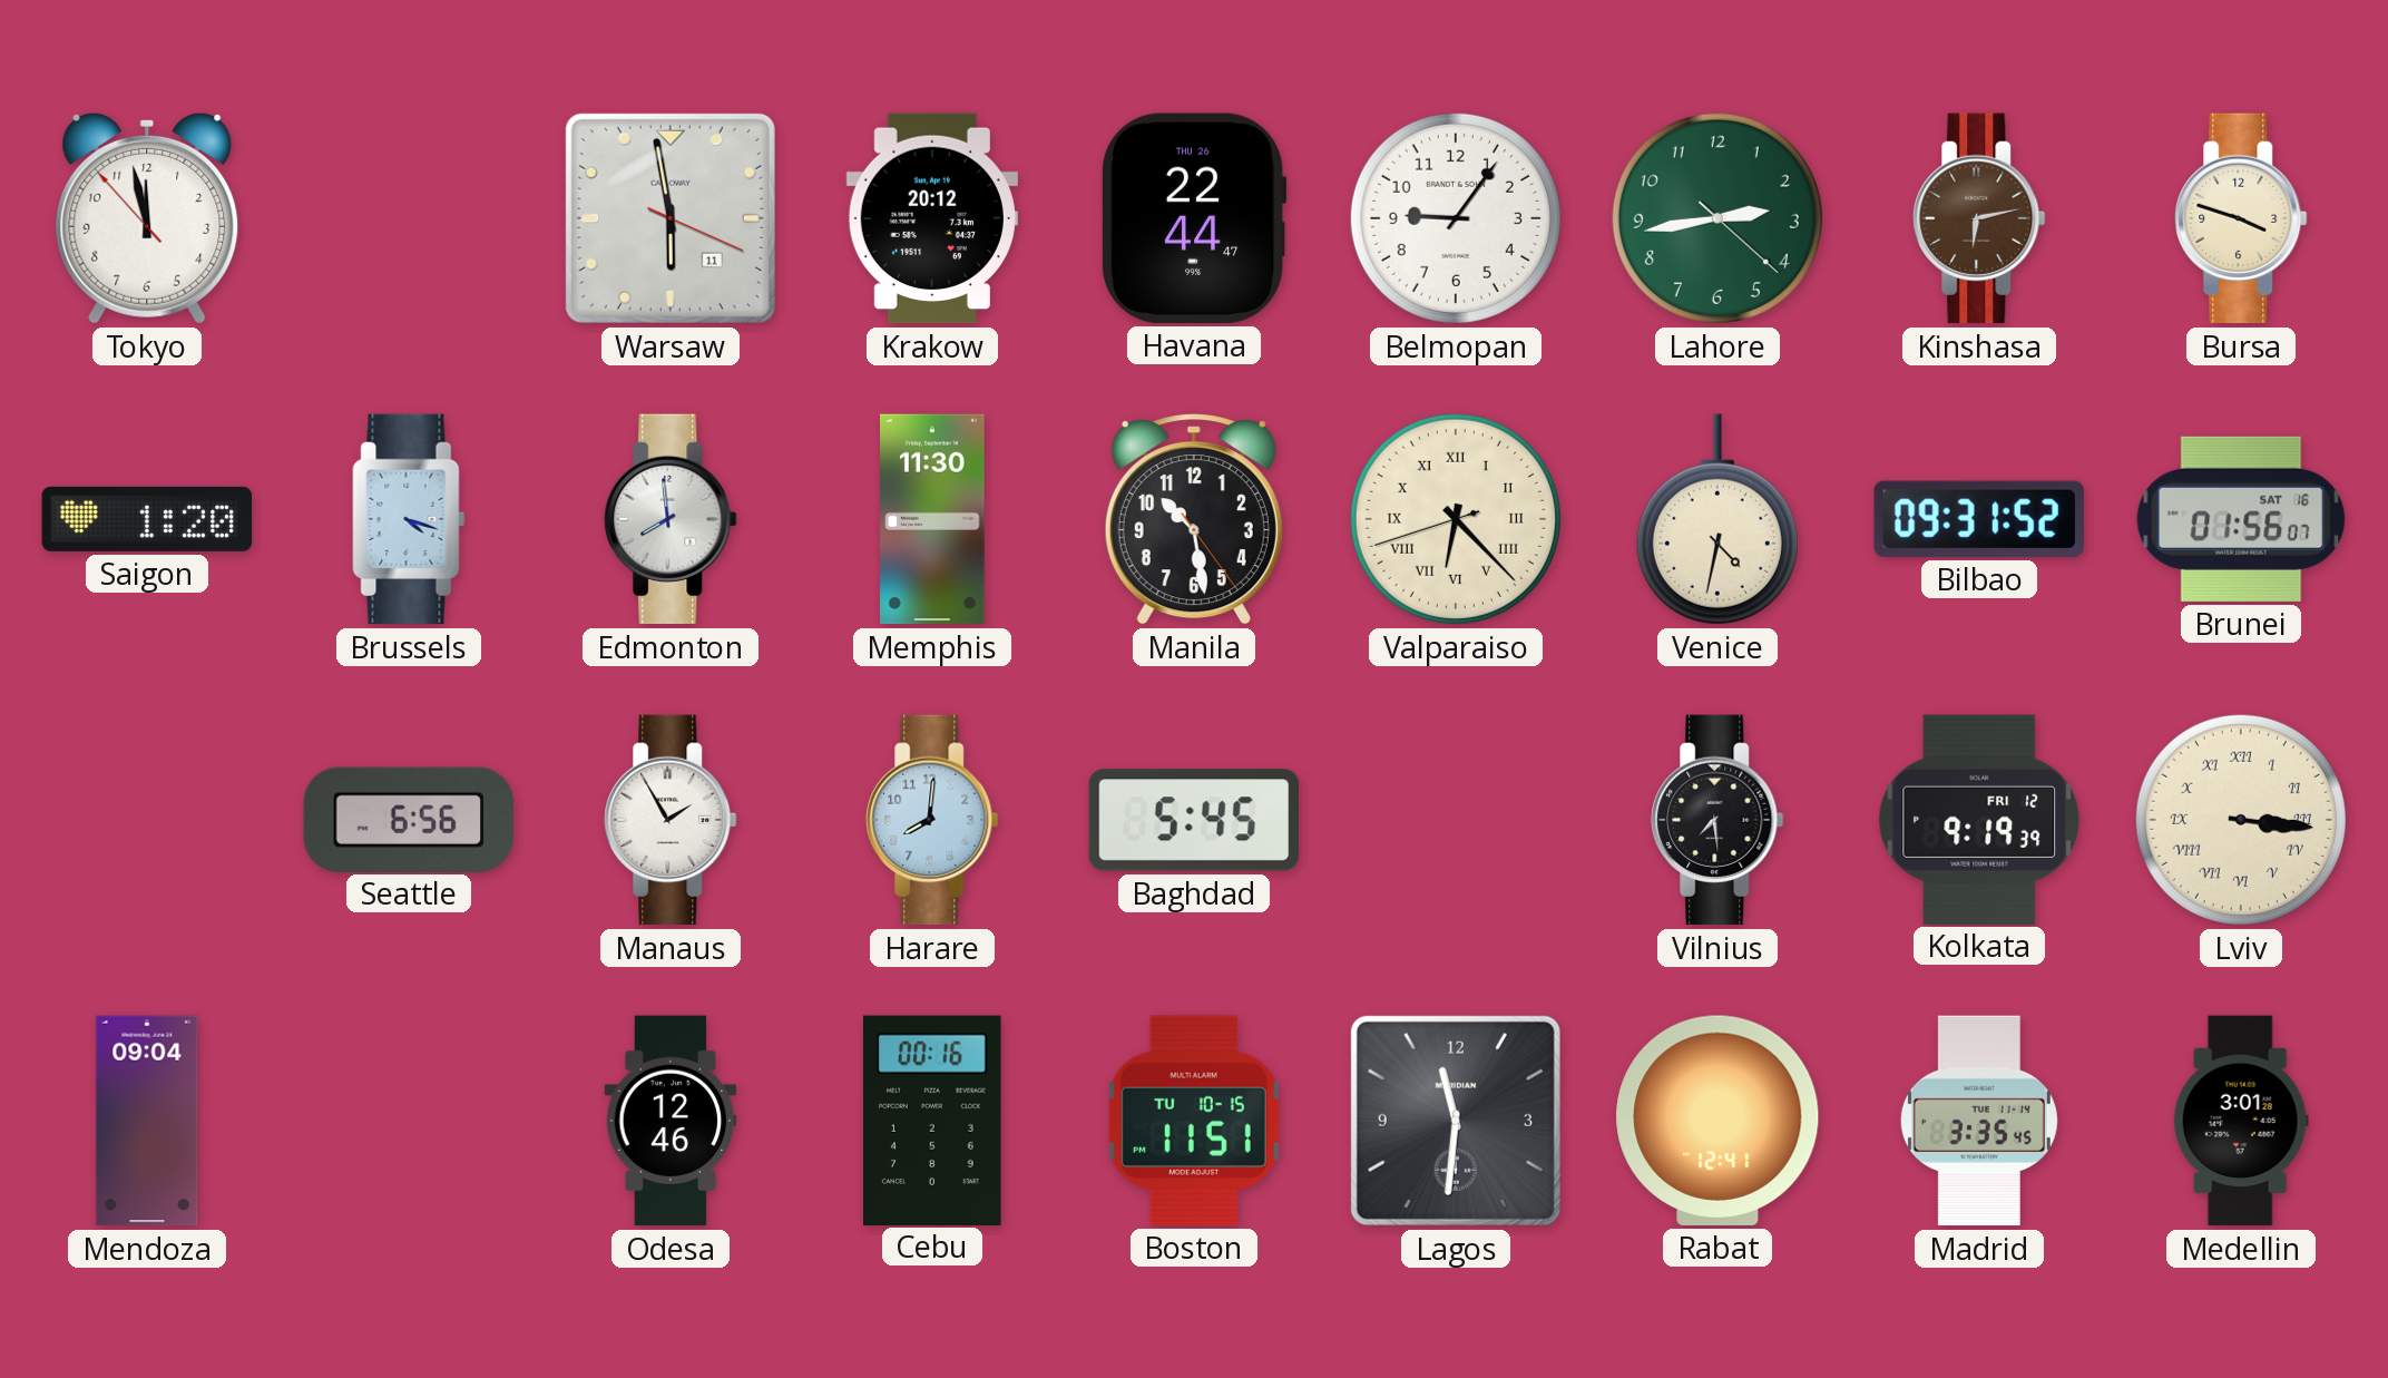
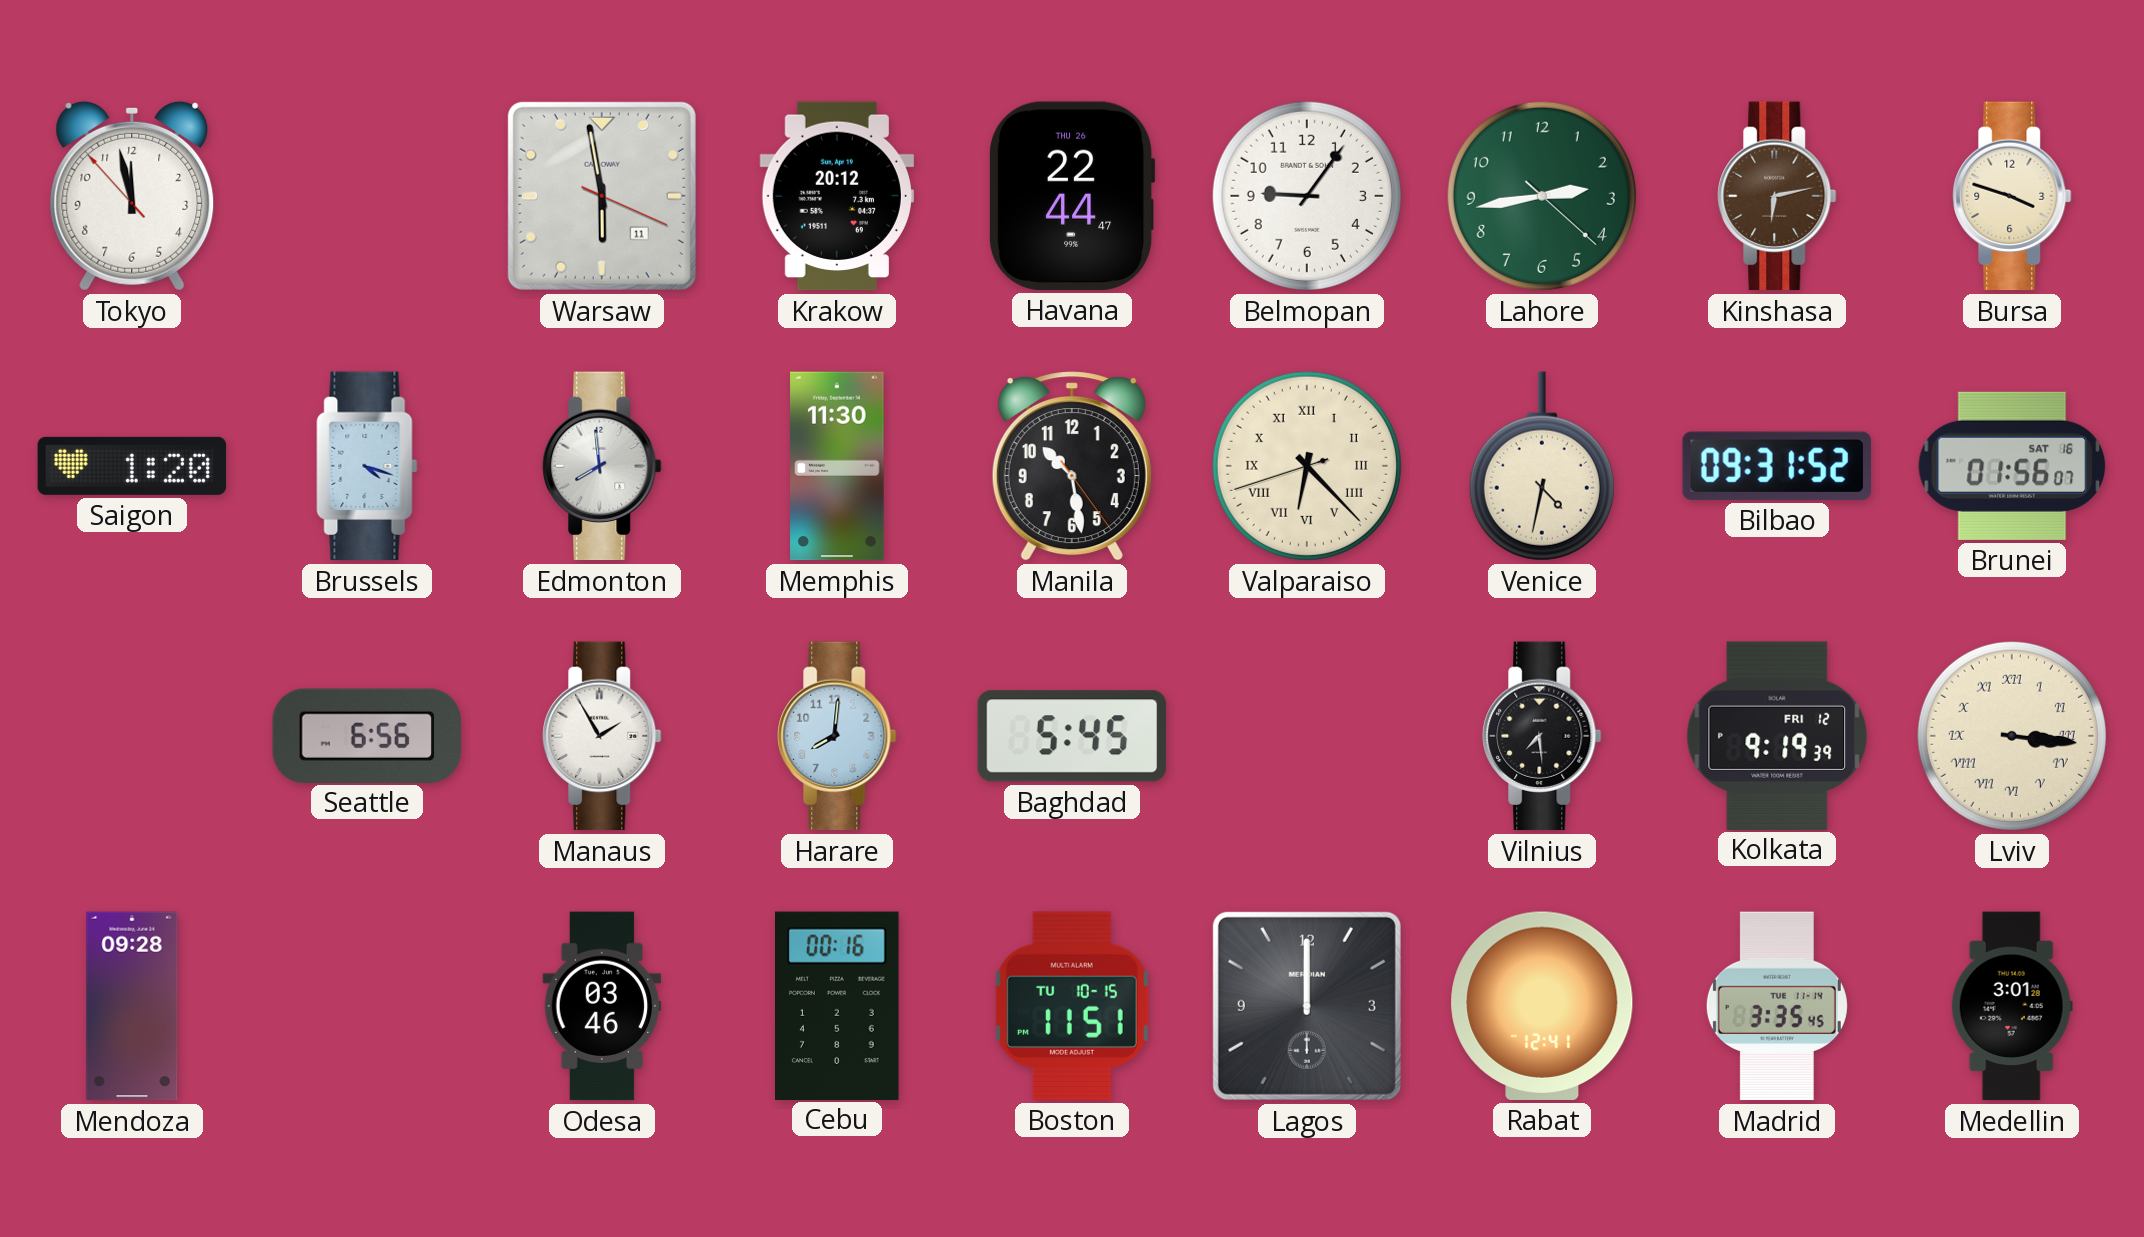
Mendoza: 09:04 -> 09:28 (132, 1006)
Odesa: 12:46 -> 03:46 (602, 1006)
Lagos: 11:31 -> 12:00 (1307, 1006)
